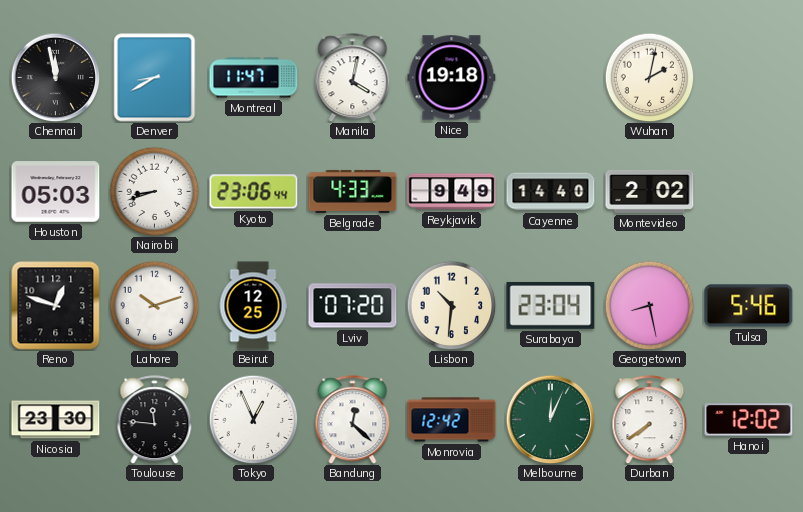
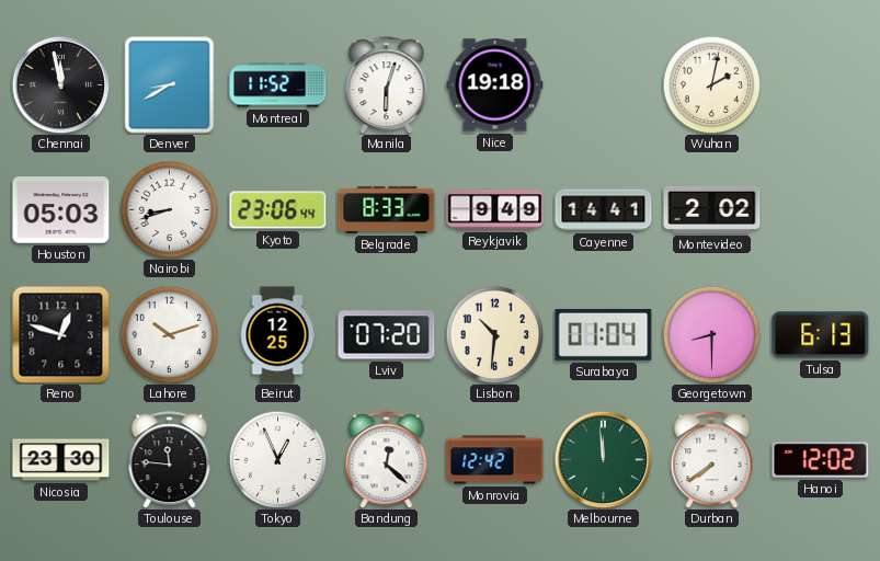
Montreal: 11:47 -> 11:52 (278, 85)
Manila: 4:02 -> 6:03 (387, 85)
Belgrade: 4:33 -> 8:33 (387, 209)
Cayenne: 14:40 -> 14:41 (604, 210)
Surabaya: 23:04 -> 01:04 (604, 334)
Georgetown: 8:28 -> 8:30 (711, 334)
Tulsa: 5:46 -> 6:13 (821, 335)
Melbourne: 12:04 -> 11:59 (603, 459)
